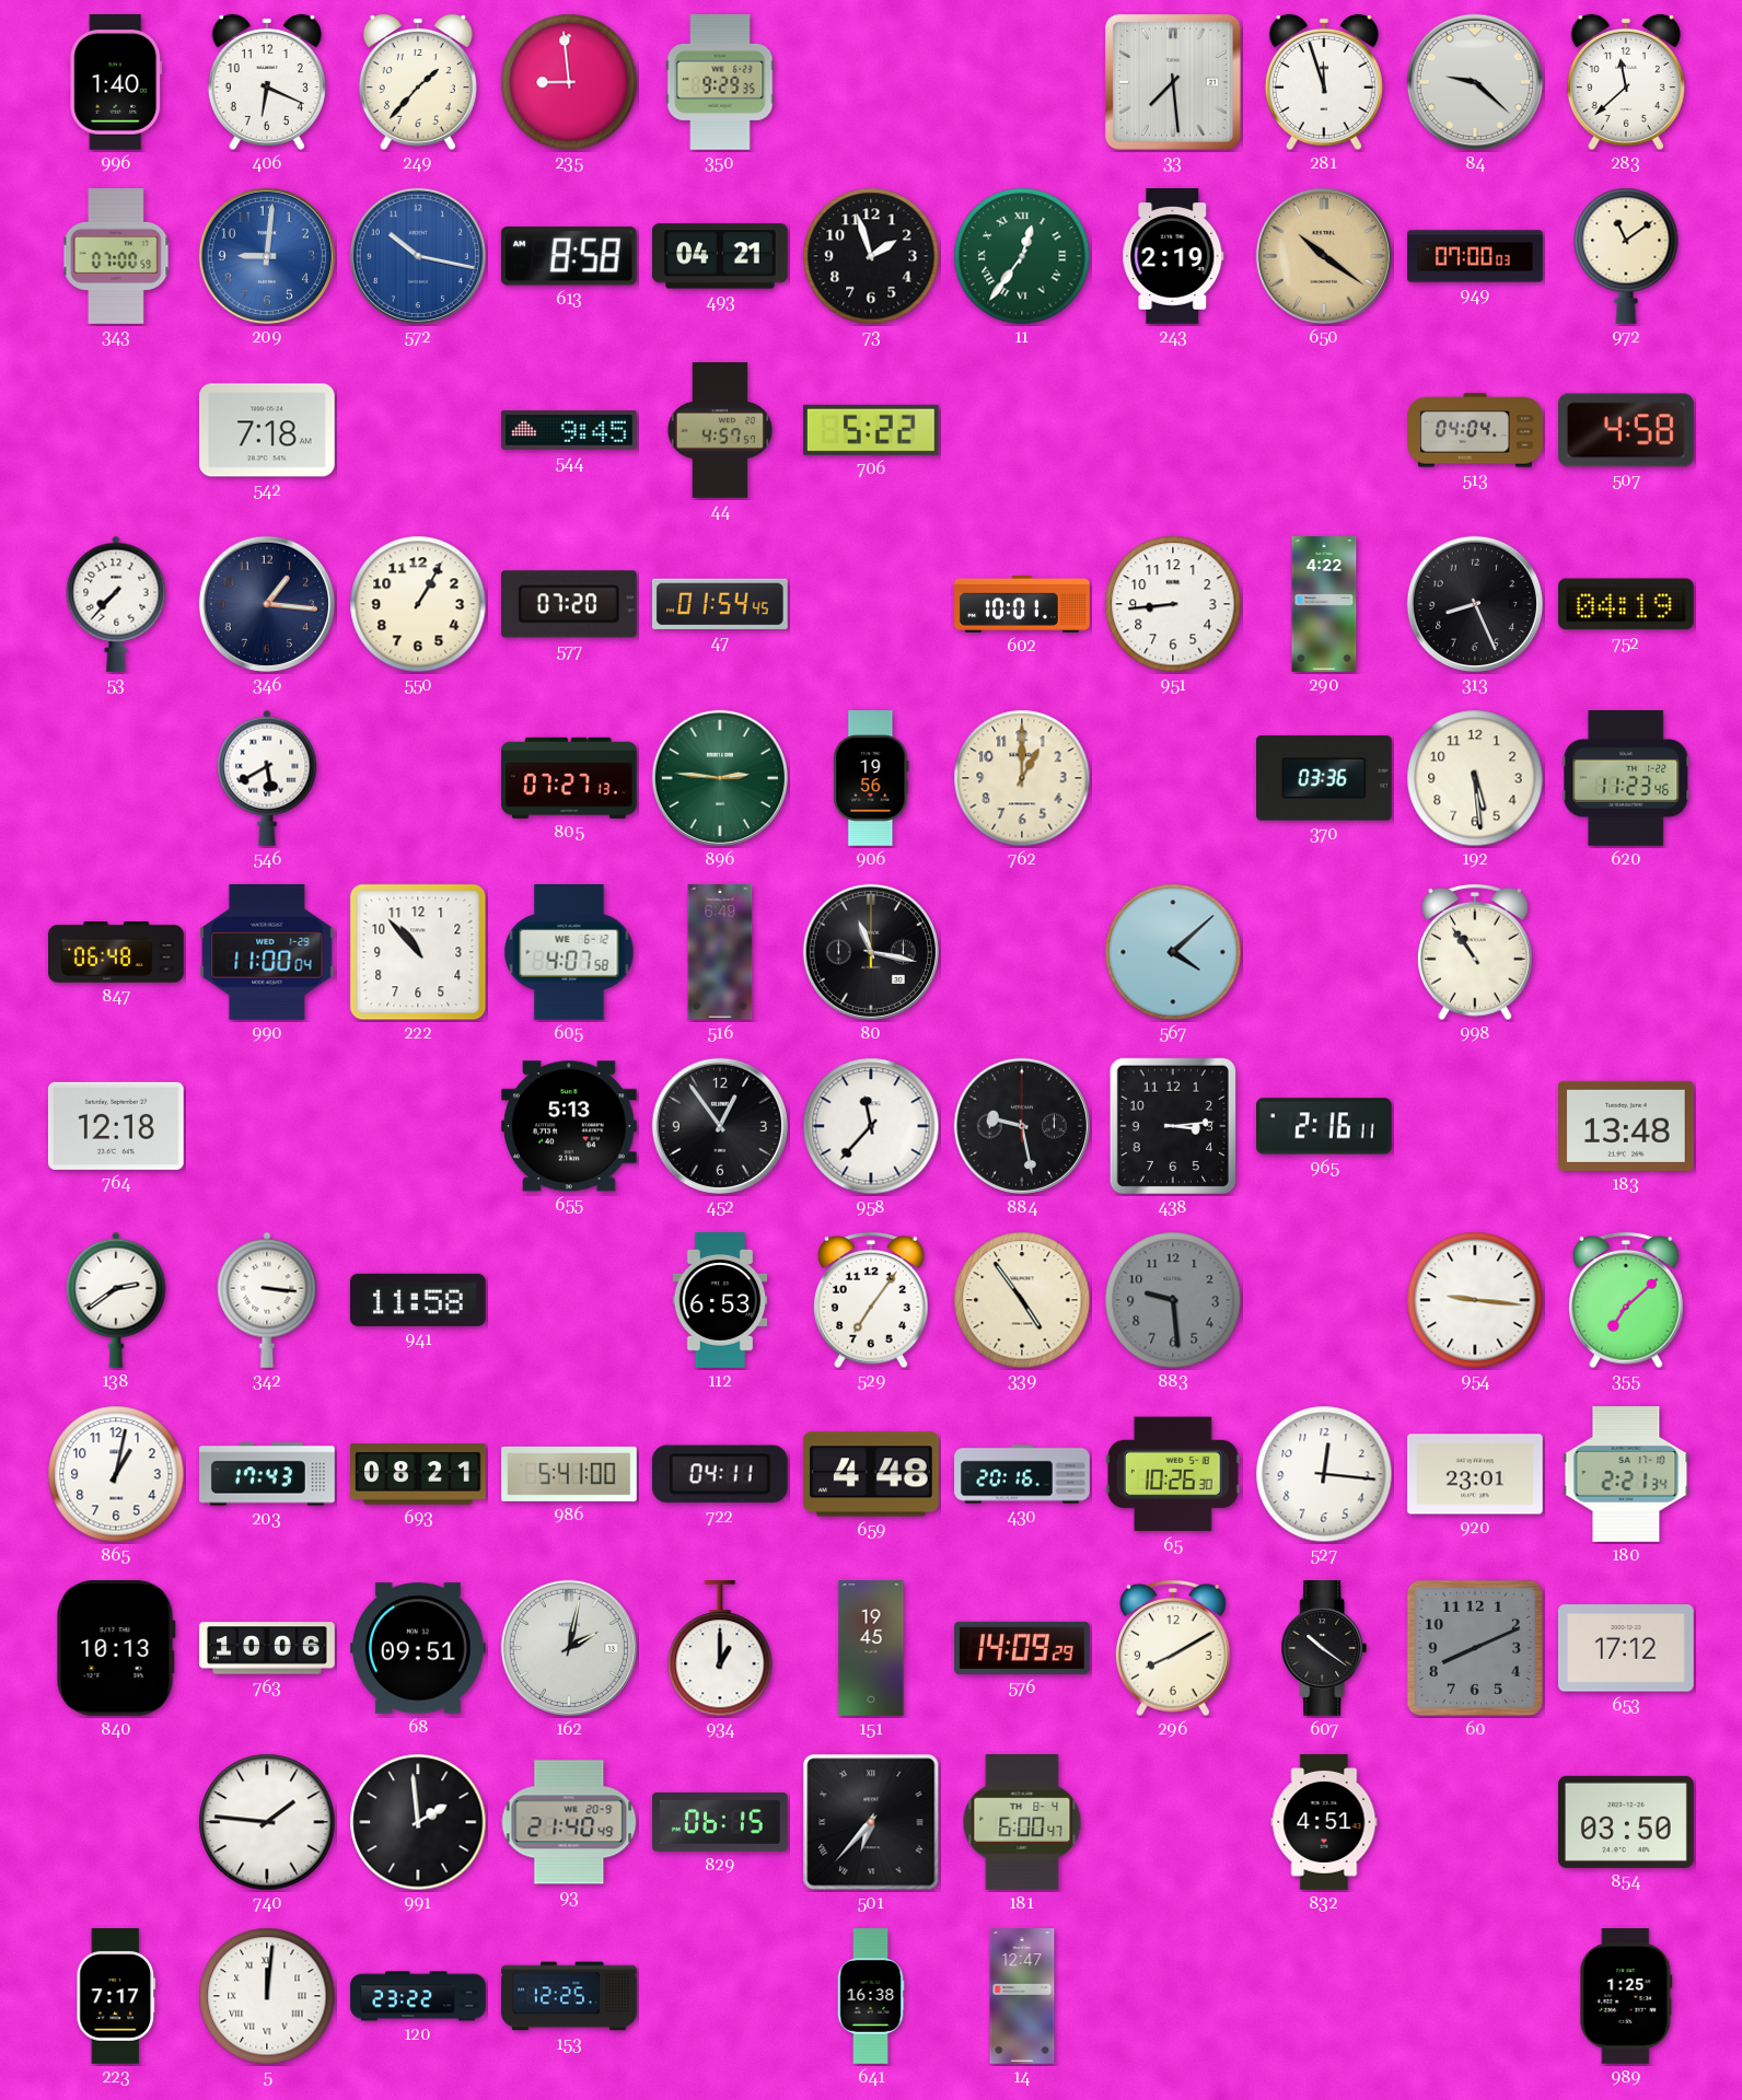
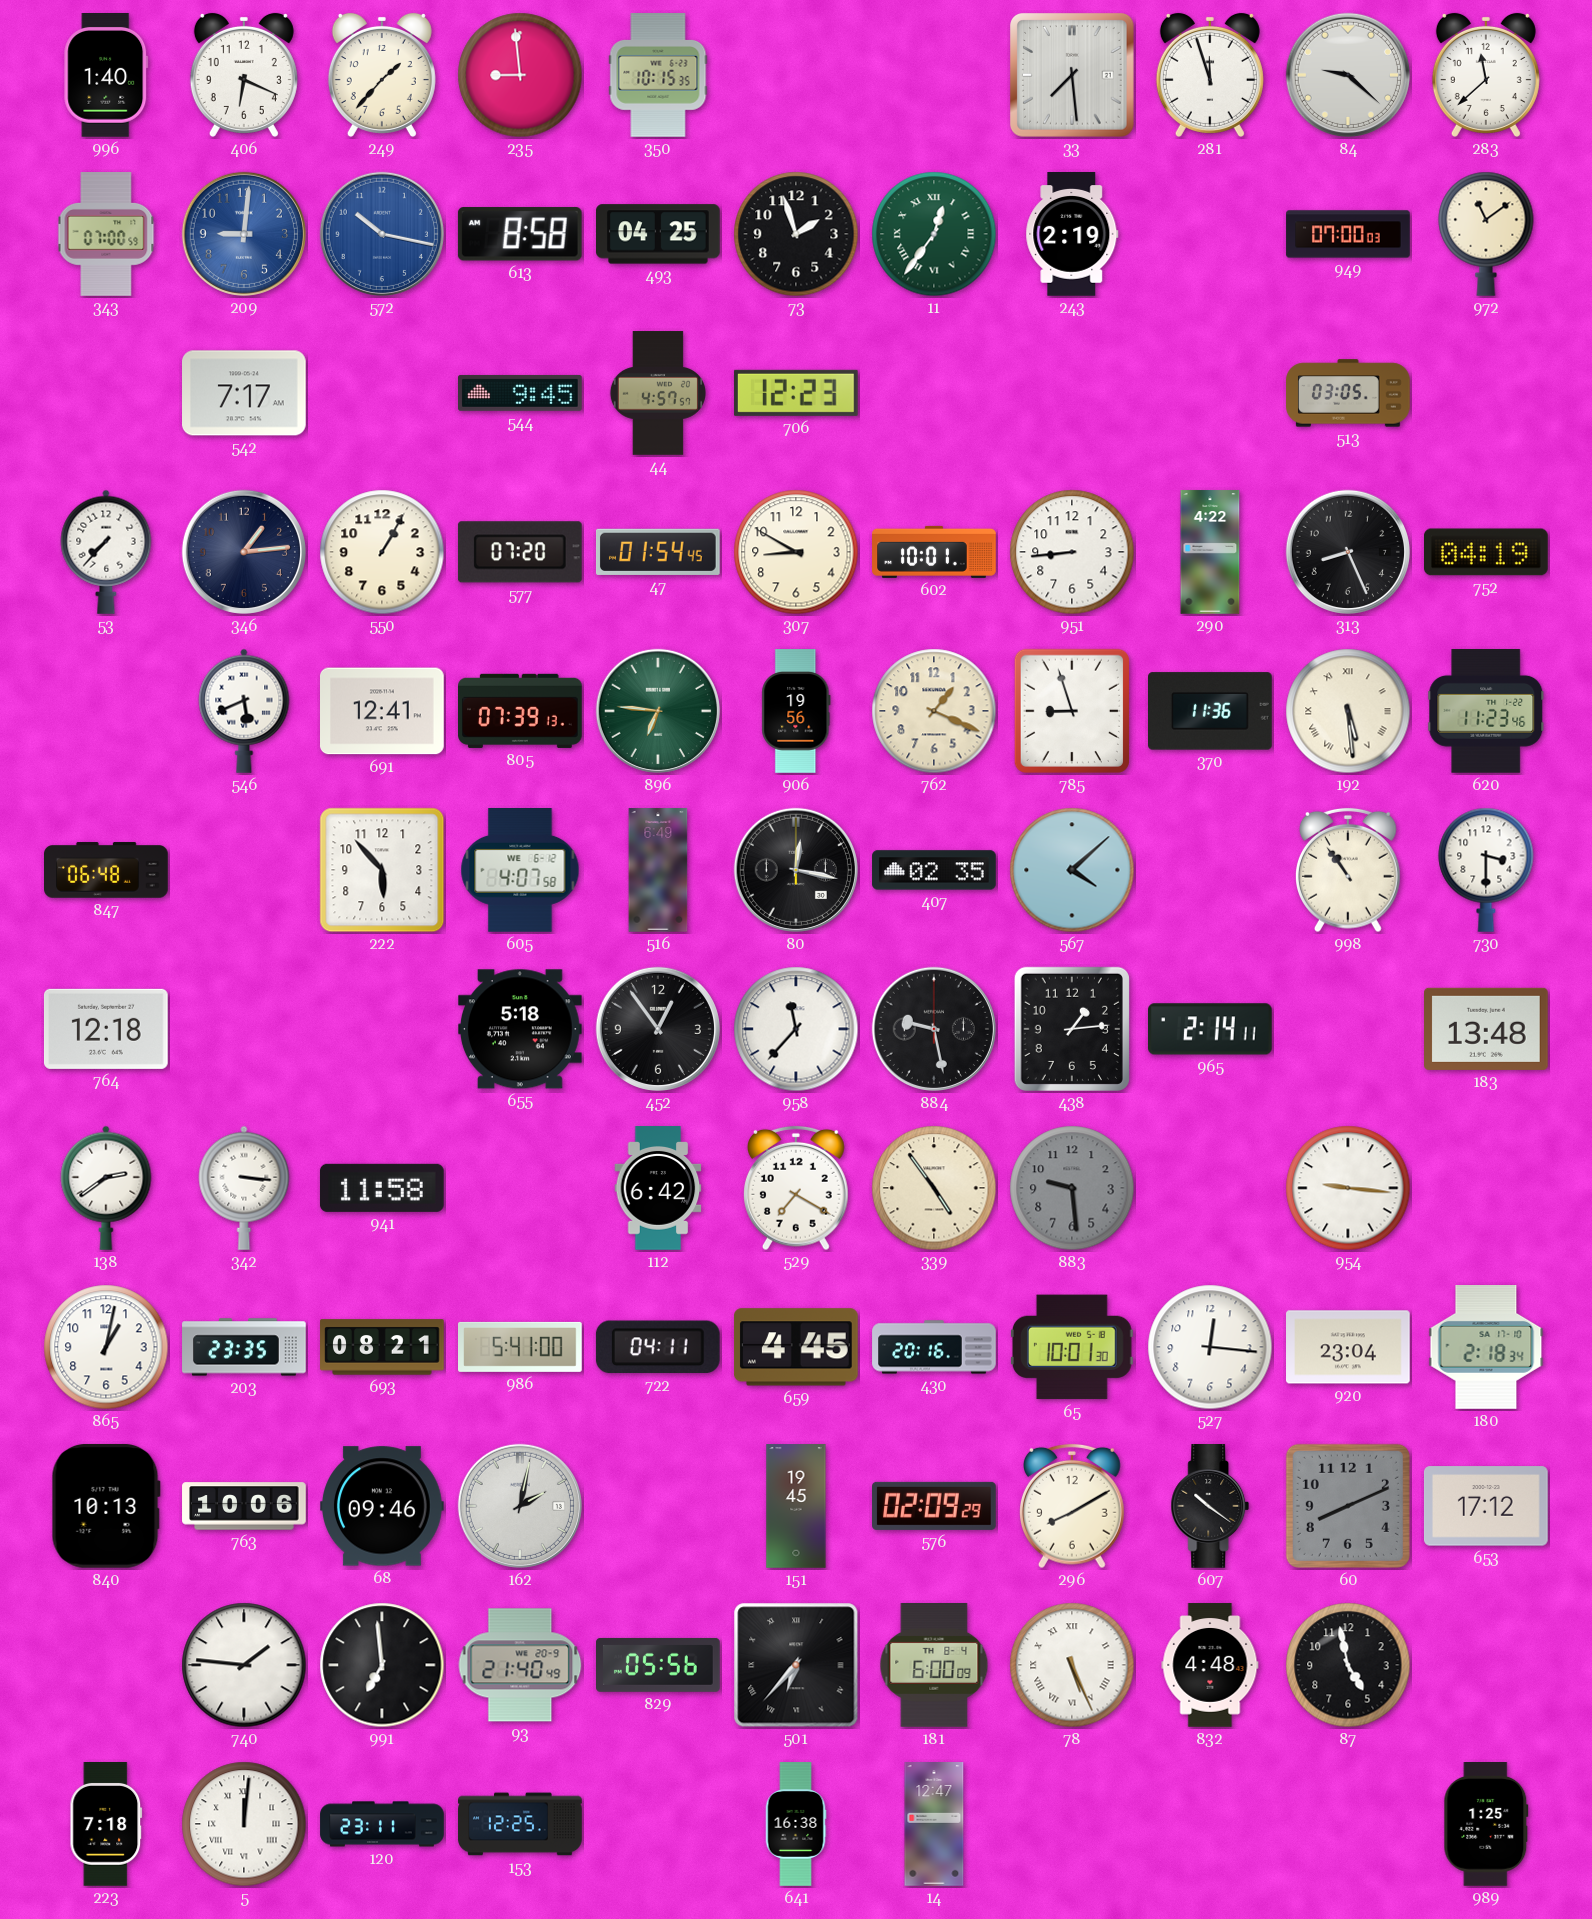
350: 9:29 -> 10:15 (658, 75)
493: 04:21 -> 04:25 (659, 234)
650: 10:21 -> none (1324, 256)
542: 7:18 -> 7:17 (245, 393)
706: 5:22 -> 12:23 (796, 393)
513: 04:04 -> 03:05 (1348, 393)
507: 4:58 -> none (1627, 430)
346: 1:16 -> 1:14 (244, 552)
307: none -> 8:50 (796, 552)
546: 5:40 -> 5:41 (244, 711)
691: none -> 12:41 (383, 711)
805: 07:27 -> 07:39 (520, 711)
896: 2:46 -> 6:46 (658, 711)
762: 1:00 -> 1:19 (934, 711)
785: none -> 8:57 (1072, 711)
370: 03:36 -> 11:36 (1211, 711)
192 numerals: Arabic -> Roman (1348, 711)
990: 11:00 -> none (267, 952)
222: 10:53 -> 5:53 (382, 870)
80: 11:17 -> 12:17 (796, 870)
407: none -> 02:35 (934, 870)
730: none -> 3:30 (1486, 870)
655: 5:13 -> 5:18 (521, 1029)
438: 3:14 -> 1:14 (1072, 1029)
965: 2:16 -> 2:14 (1211, 1029)
112: 6:53 -> 6:42 (658, 1188)
529: 7:06 -> 7:20 (797, 1188)
355: 7:08 -> none (1627, 1300)
203: 17:43 -> 23:35 (244, 1347)
659: 4:48 -> 4:45 (797, 1347)
65: 10:26 -> 10:01 (1072, 1347)
920: 23:01 -> 23:04 (1349, 1347)
180: 2:21 -> 2:18 (1486, 1347)
68: 09:51 -> 09:46 (383, 1506)
934: 1:00 -> none (720, 1649)
576: 14:09 -> 02:09 (935, 1506)
991: 1:59 -> 6:59 (382, 1665)
829: 06:15 -> 05:56 (659, 1665)
181: 6:00:47 -> 6:00:09 (934, 1666)
78: none -> 5:26 (1072, 1665)
832: 4:51 -> 4:48 (1210, 1665)
87: none -> 4:58 (1348, 1665)
854: 03:50 -> none (1627, 1822)
223: 7:17 -> 7:18 (106, 1825)
120: 23:22 -> 23:11 (382, 1824)
